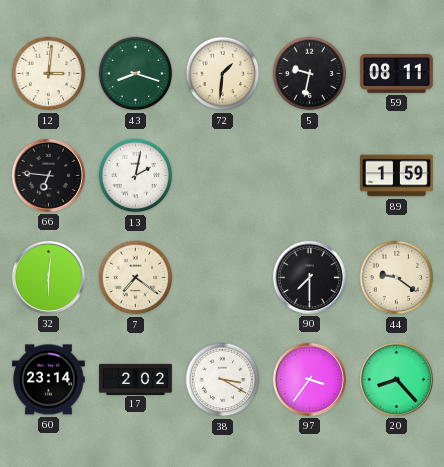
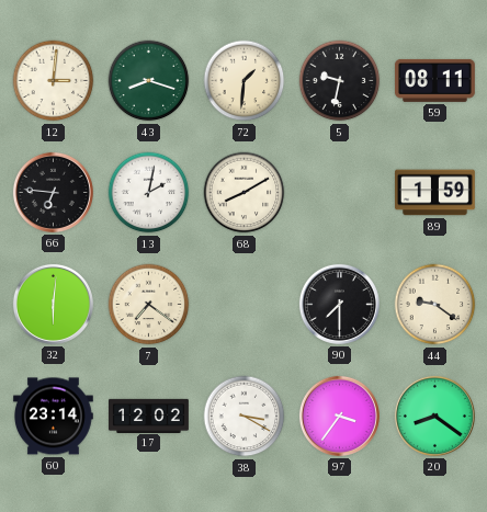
68: none -> 8:10 (245, 193)
17: 2:02 -> 12:02 (149, 416)
20: 8:23 -> 8:21 (434, 416)
